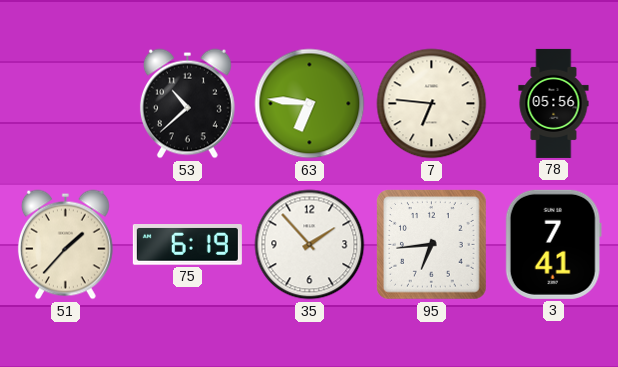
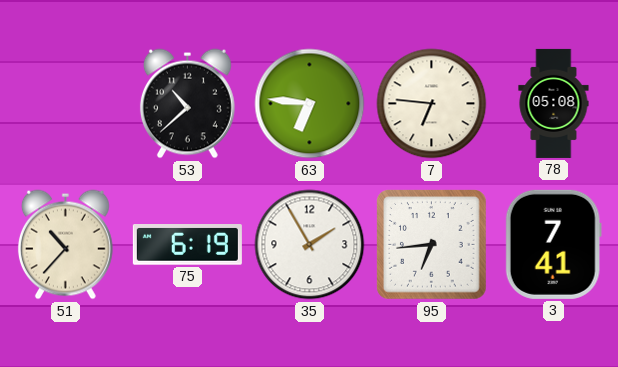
78: 05:56 -> 05:08 (554, 103)
51: 1:37 -> 10:37 (65, 245)
35: 1:53 -> 1:55 (310, 245)
